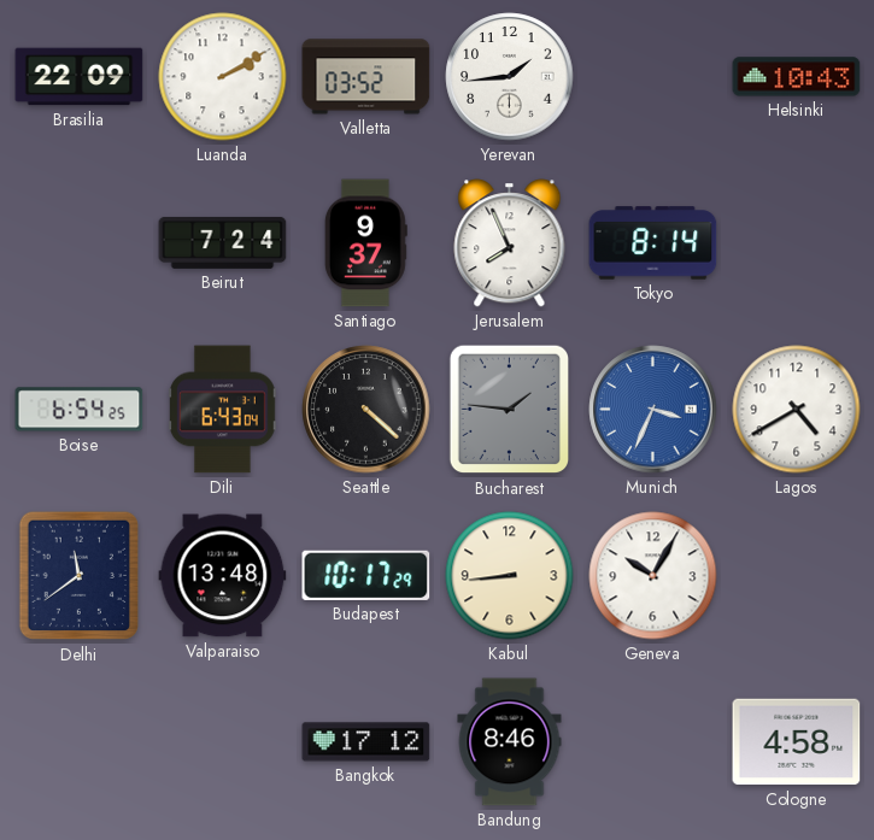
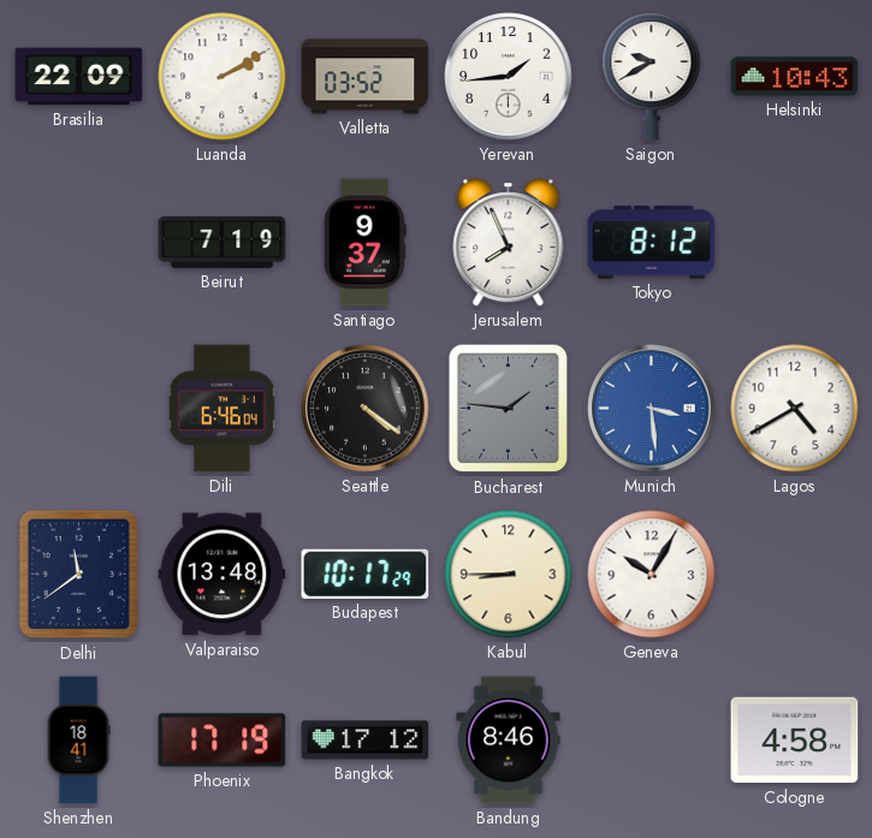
Saigon: none -> 9:40 (652, 77)
Beirut: 7:24 -> 7:19 (223, 242)
Tokyo: 8:14 -> 8:12 (652, 243)
Boise: 6:54 -> none (80, 410)
Dili: 6:43 -> 6:46 (223, 409)
Seattle: 4:22 -> 4:21 (366, 409)
Munich: 3:34 -> 3:29 (652, 409)
Kabul: 8:44 -> 8:45 (509, 575)
Shenzhen: none -> 18:41 (78, 741)
Phoenix: none -> 17:19 (223, 741)
